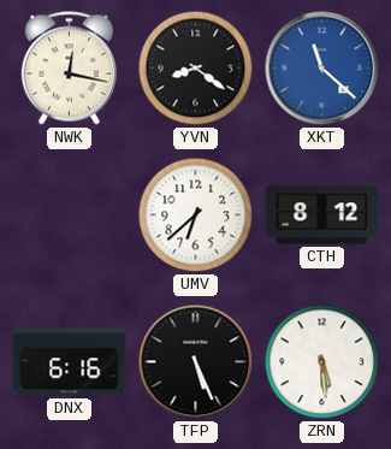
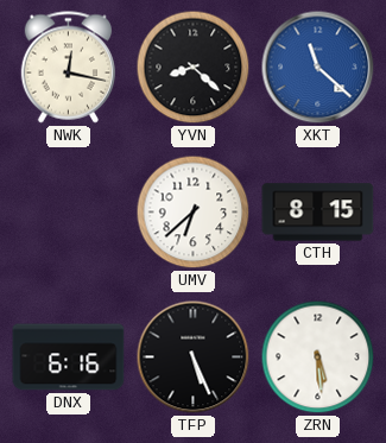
YVN: 8:21 -> 8:22 (194, 68)
CTH: 8:12 -> 8:15 (318, 213)
